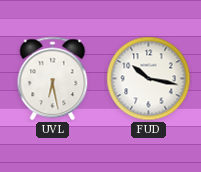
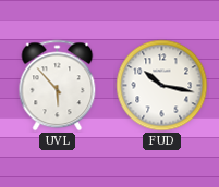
UVL: 6:28 -> 5:53 (58, 86)
